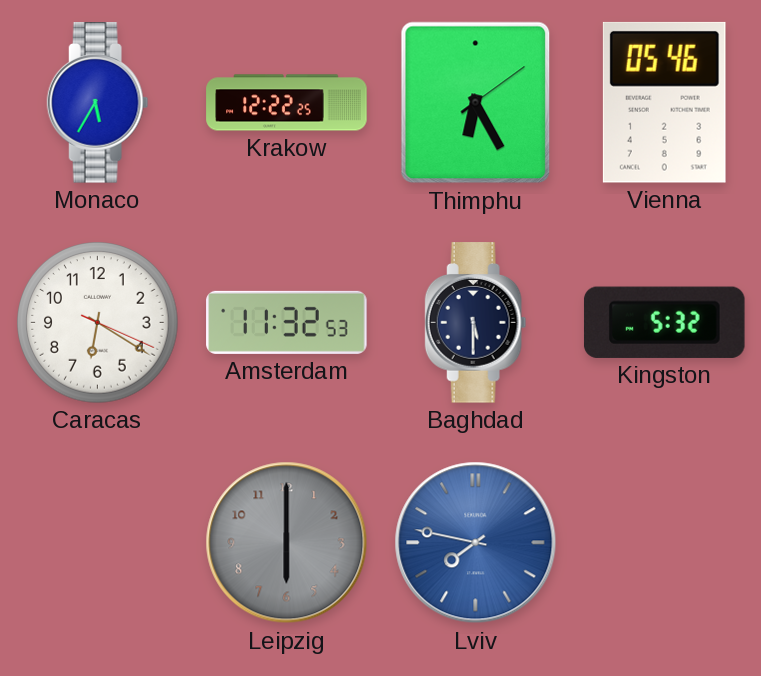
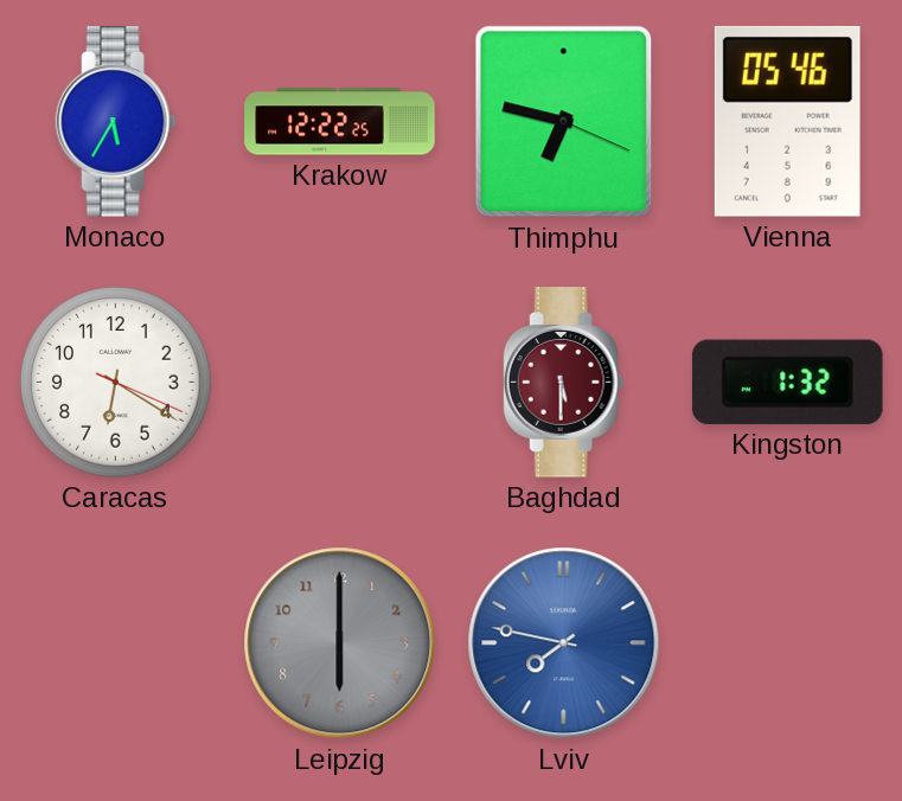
Thimphu: 6:25 -> 6:47 (564, 122)
Amsterdam: 11:32 -> none (287, 322)
Baghdad dial: navy -> burgundy (564, 383)
Kingston: 5:32 -> 1:32 (787, 382)
